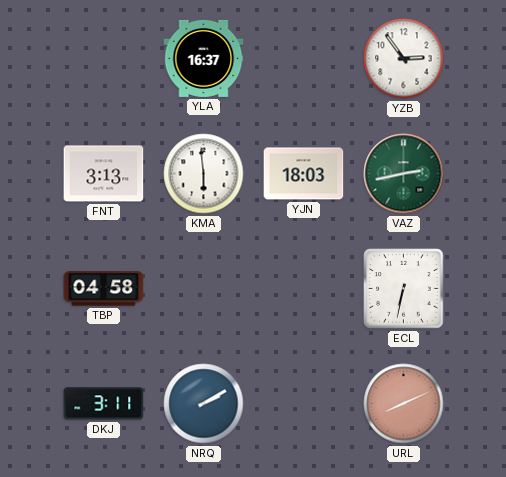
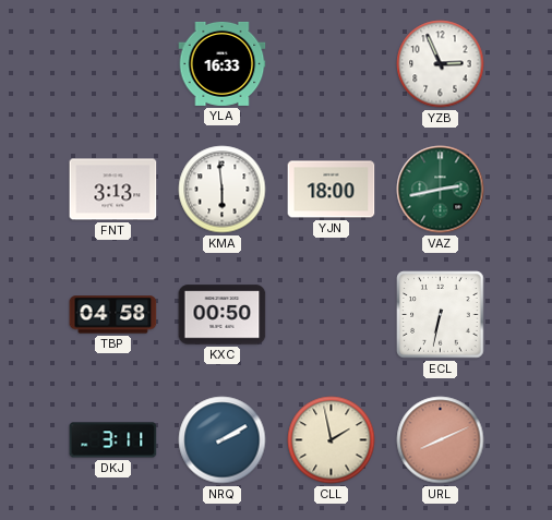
YLA: 16:37 -> 16:33 (223, 63)
YZB: 2:54 -> 2:56 (441, 64)
YJN: 18:03 -> 18:00 (332, 190)
KXC: none -> 00:50 (223, 315)
CLL: none -> 1:58 (332, 440)
